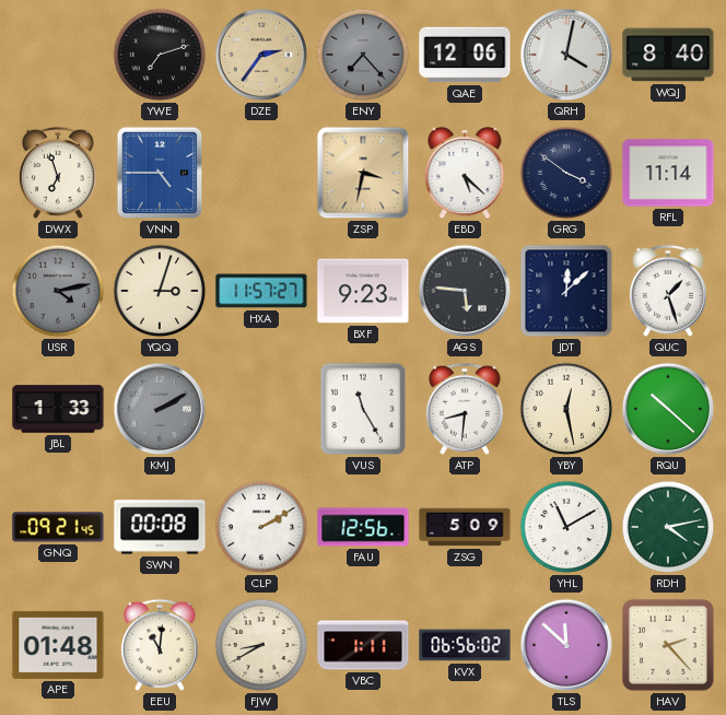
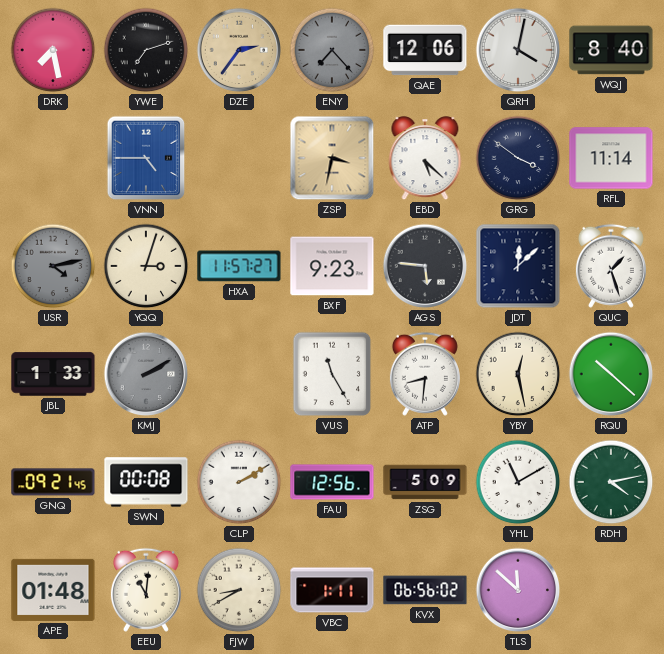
DRK: none -> 7:28 (53, 50)
DWX: 6:57 -> none (58, 173)
HAV: 2:23 -> none (668, 645)
